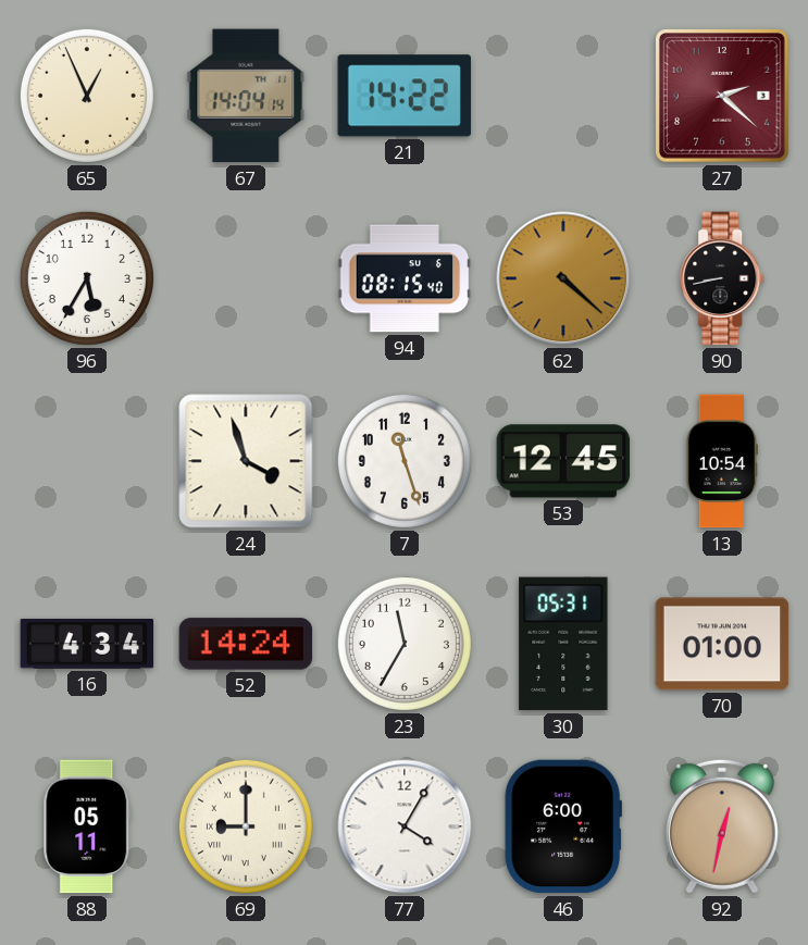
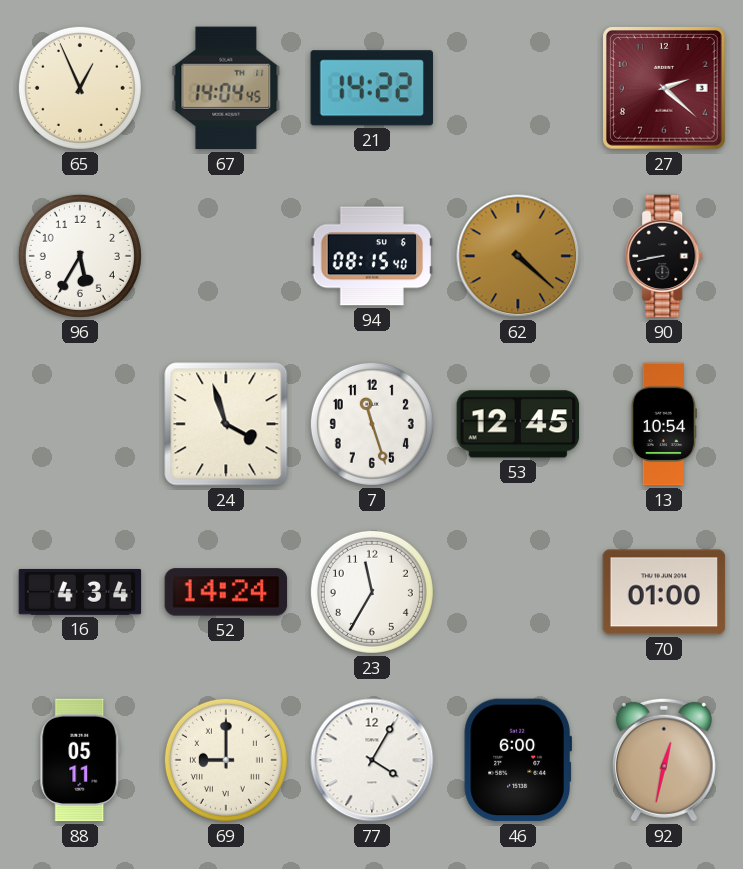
67: 14:04:14 -> 14:04:45 (226, 88)
30: 05:31 -> none (563, 644)
